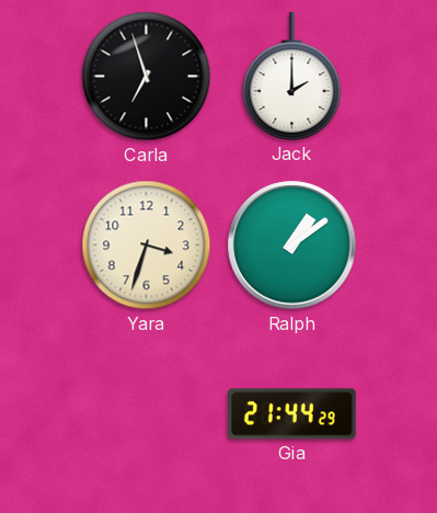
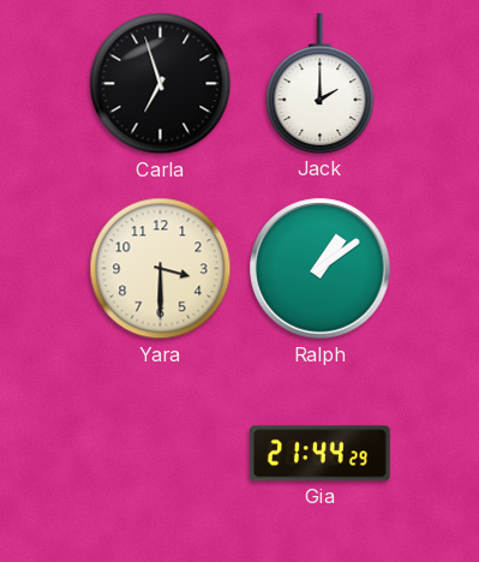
Yara: 3:33 -> 3:30 (161, 269)
